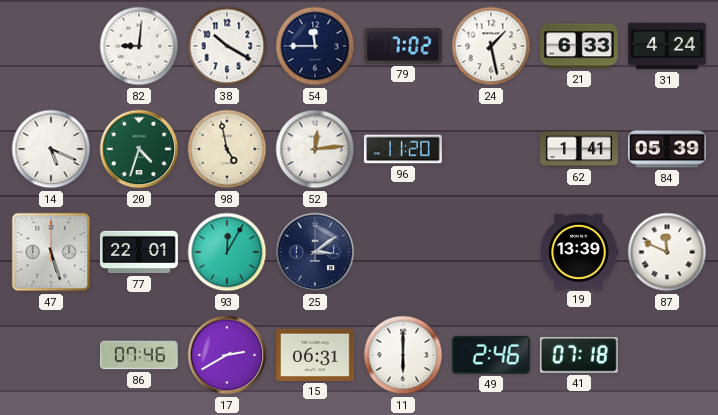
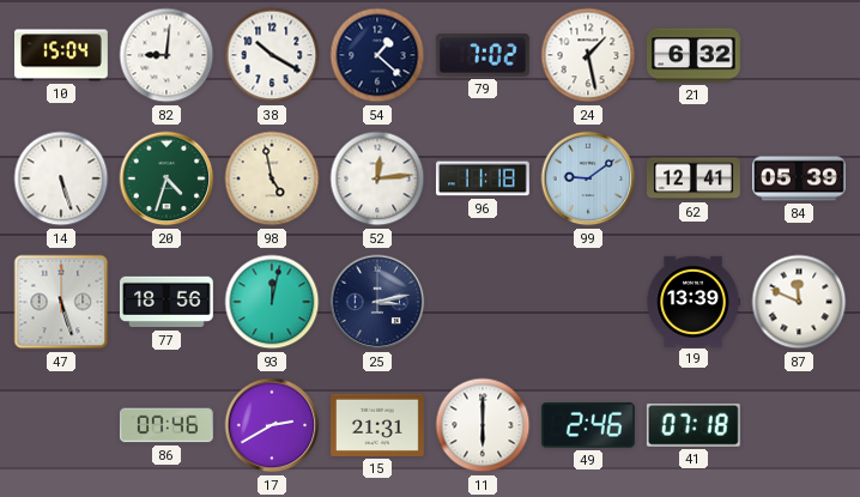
10: none -> 15:04 (62, 55)
54: 11:45 -> 1:22 (377, 55)
21: 6:33 -> 6:32 (695, 55)
31: 4:24 -> none (667, 46)
14: 5:19 -> 5:27 (61, 178)
96: 11:20 -> 11:18 (483, 178)
99: none -> 9:09 (588, 178)
62: 1:41 -> 12:41 (695, 178)
77: 22:01 -> 18:56 (166, 302)
93: 12:05 -> 12:02 (272, 302)
25: 3:09 -> 3:13 (377, 302)
15: 06:31 -> 21:31 (378, 425)
